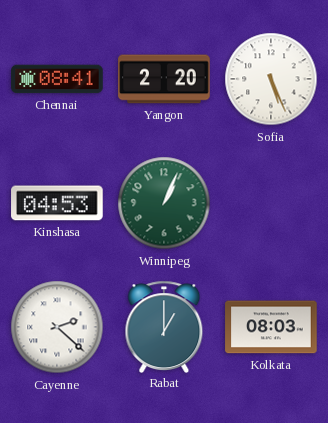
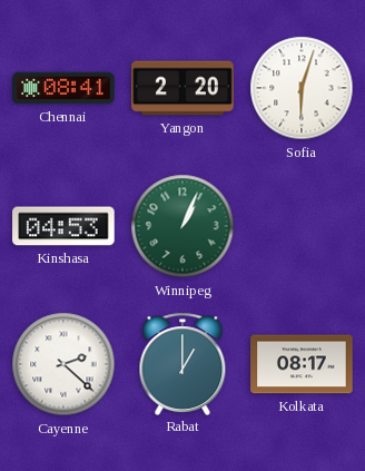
Sofia: 5:26 -> 6:03 (302, 88)
Kolkata: 08:03 -> 08:17 (302, 364)
